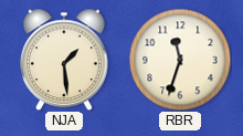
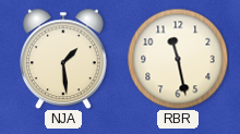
RBR: 11:33 -> 11:28 (178, 59)
